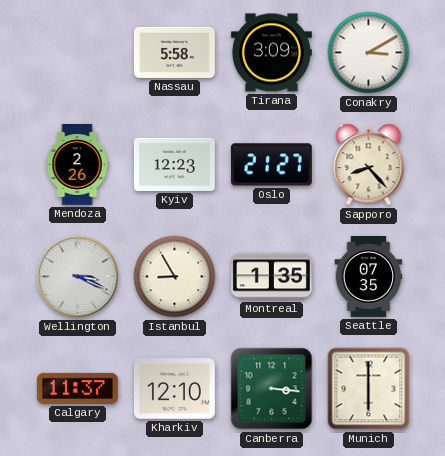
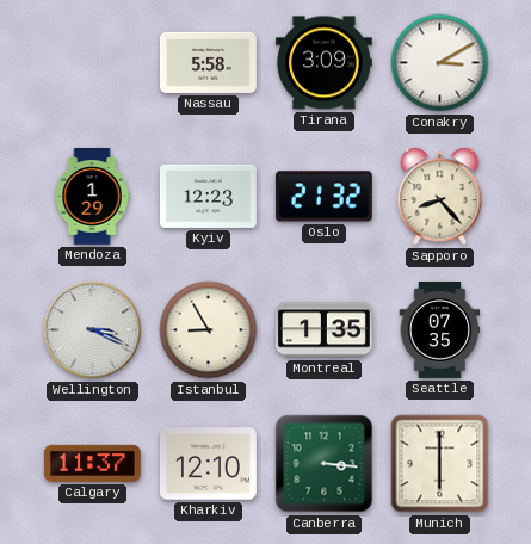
Mendoza: 2:26 -> 1:29 (92, 197)
Oslo: 21:27 -> 21:32 (323, 197)
